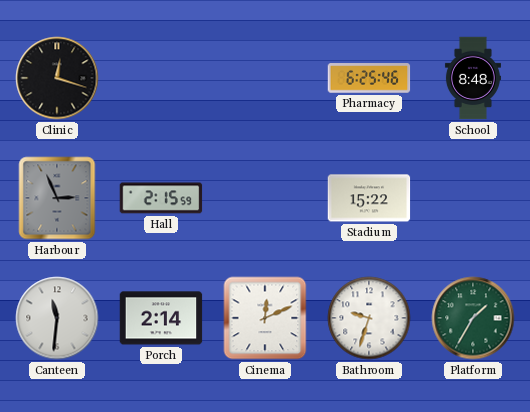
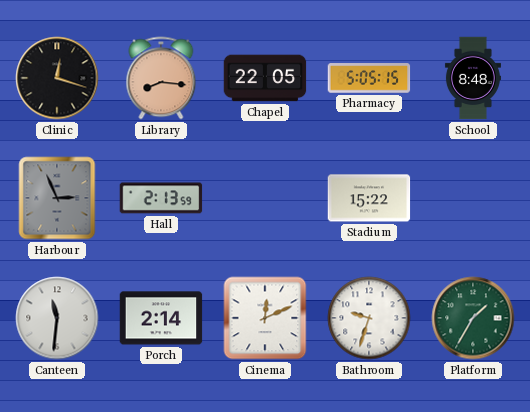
Library: none -> 8:16 (161, 78)
Chapel: none -> 22:05 (265, 78)
Pharmacy: 6:25 -> 5:05 (369, 78)
Hall: 2:15 -> 2:13 (161, 198)
